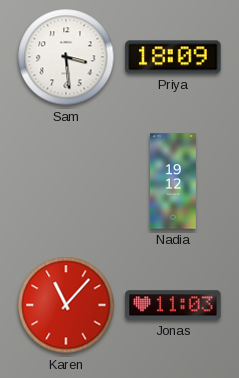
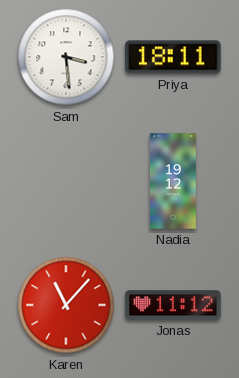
Priya: 18:09 -> 18:11 (173, 57)
Jonas: 11:03 -> 11:12 (173, 305)
